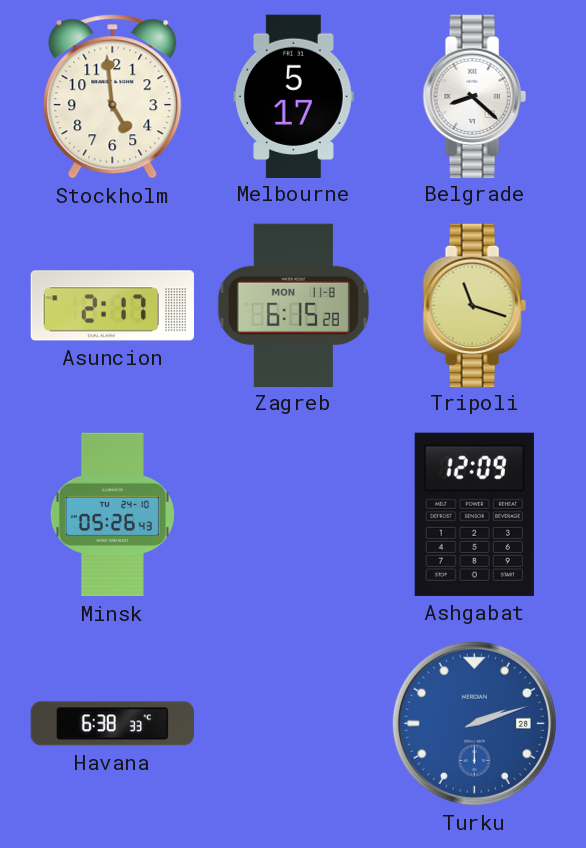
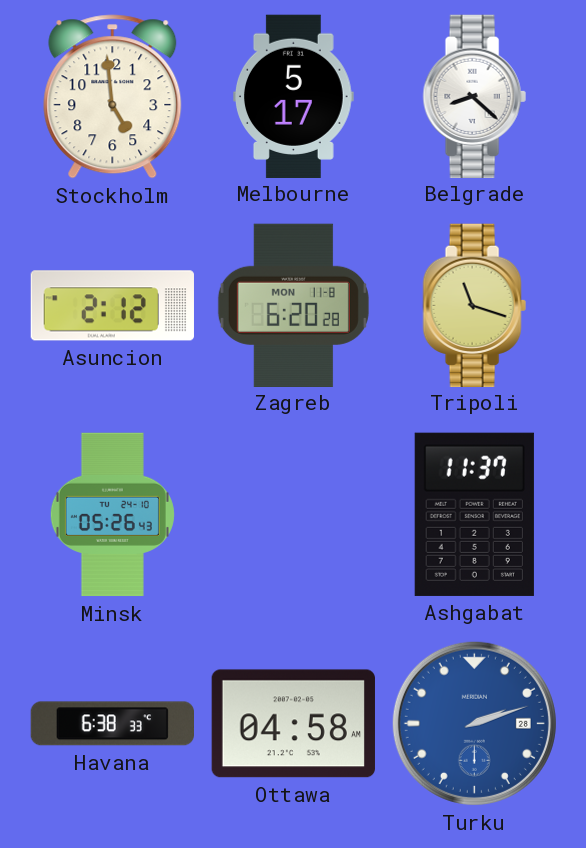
Asuncion: 2:17 -> 2:12 (112, 306)
Zagreb: 6:15 -> 6:20 (293, 305)
Ashgabat: 12:09 -> 11:37 (474, 514)
Ottawa: none -> 04:58 (293, 724)
